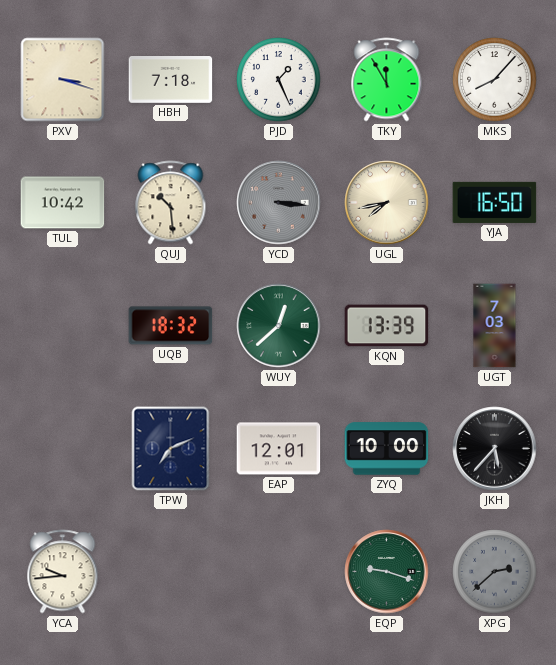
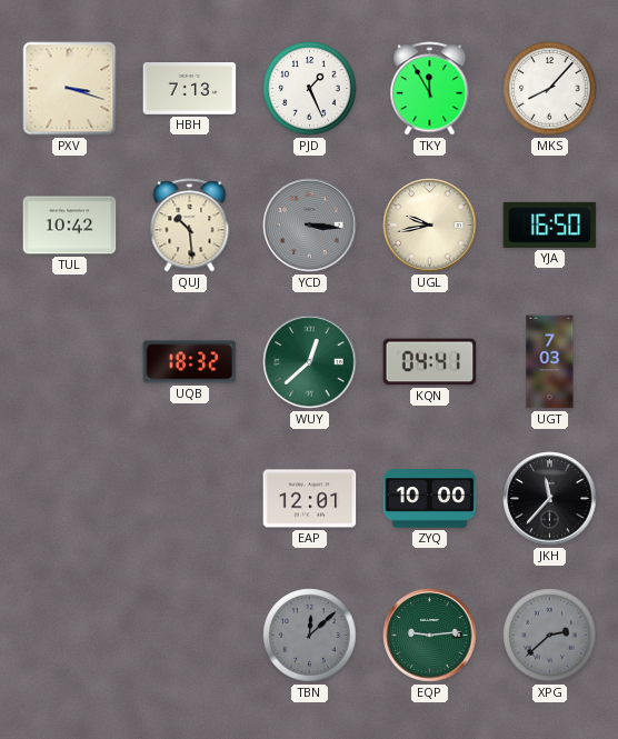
HBH: 7:18 -> 7:13 (190, 89)
UGL: 7:43 -> 9:43 (430, 226)
KQN: 13:39 -> 04:41 (430, 362)
TPW: 7:11 -> none (171, 449)
JKH: 5:37 -> 11:37 (550, 499)
YCA: 9:44 -> none (63, 572)
TBN: none -> 12:08 (310, 636)
EQP: 9:18 -> 9:14 (430, 636)
